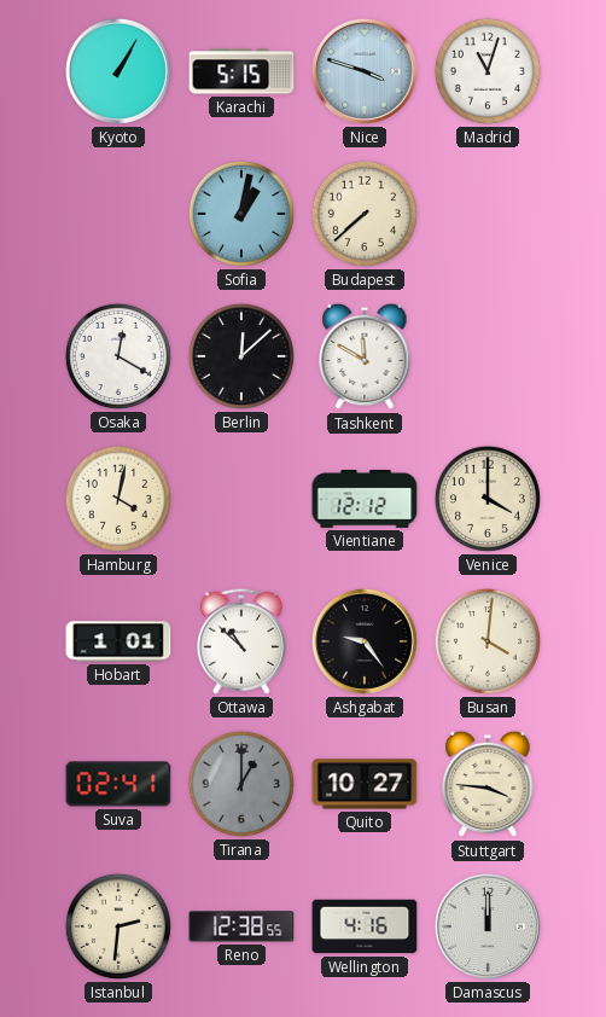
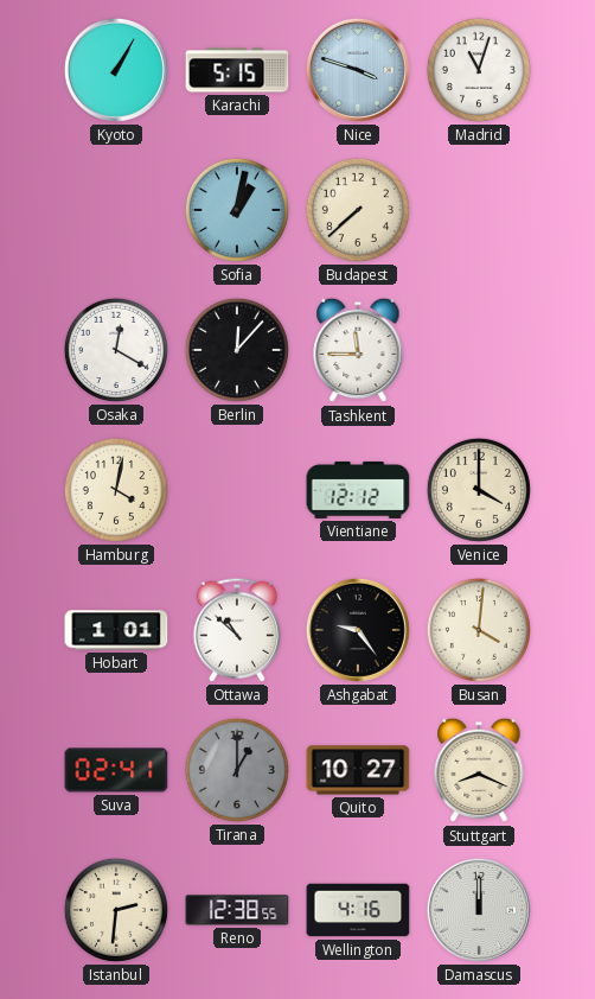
Berlin: 12:08 -> 12:07 (237, 350)
Tashkent: 11:50 -> 11:45 (358, 350)
Stuttgart: 3:46 -> 8:19 (479, 770)
